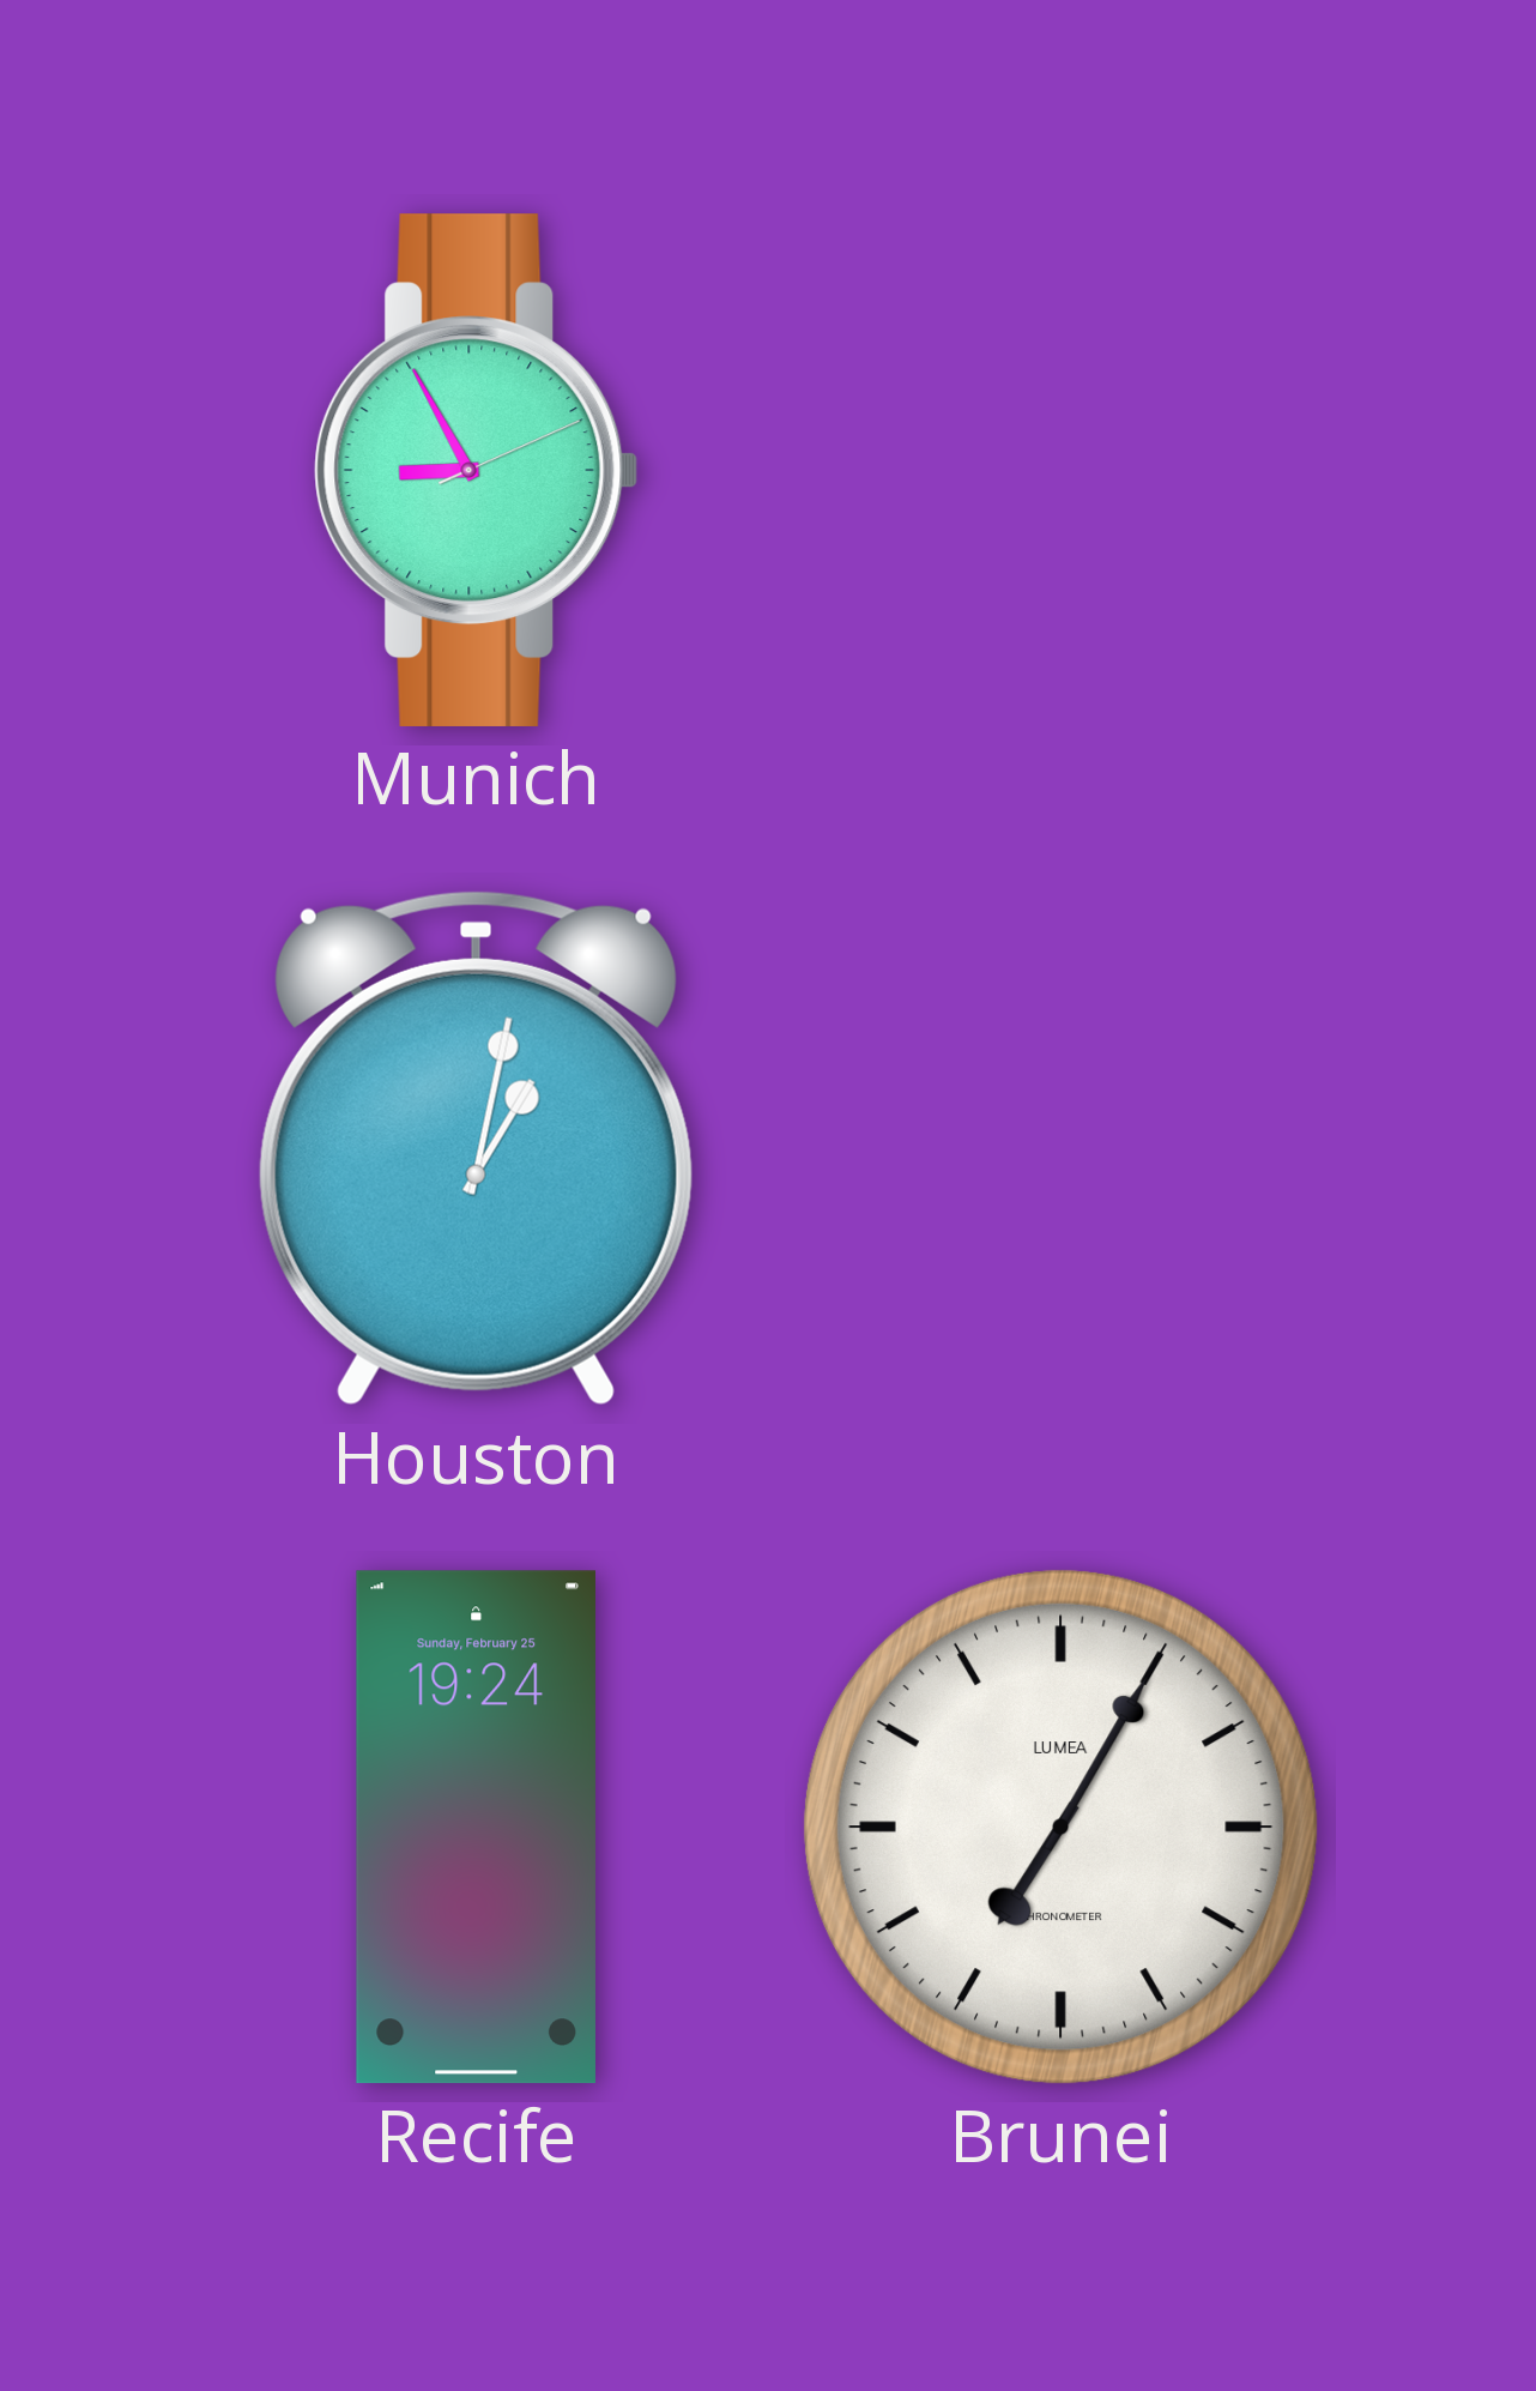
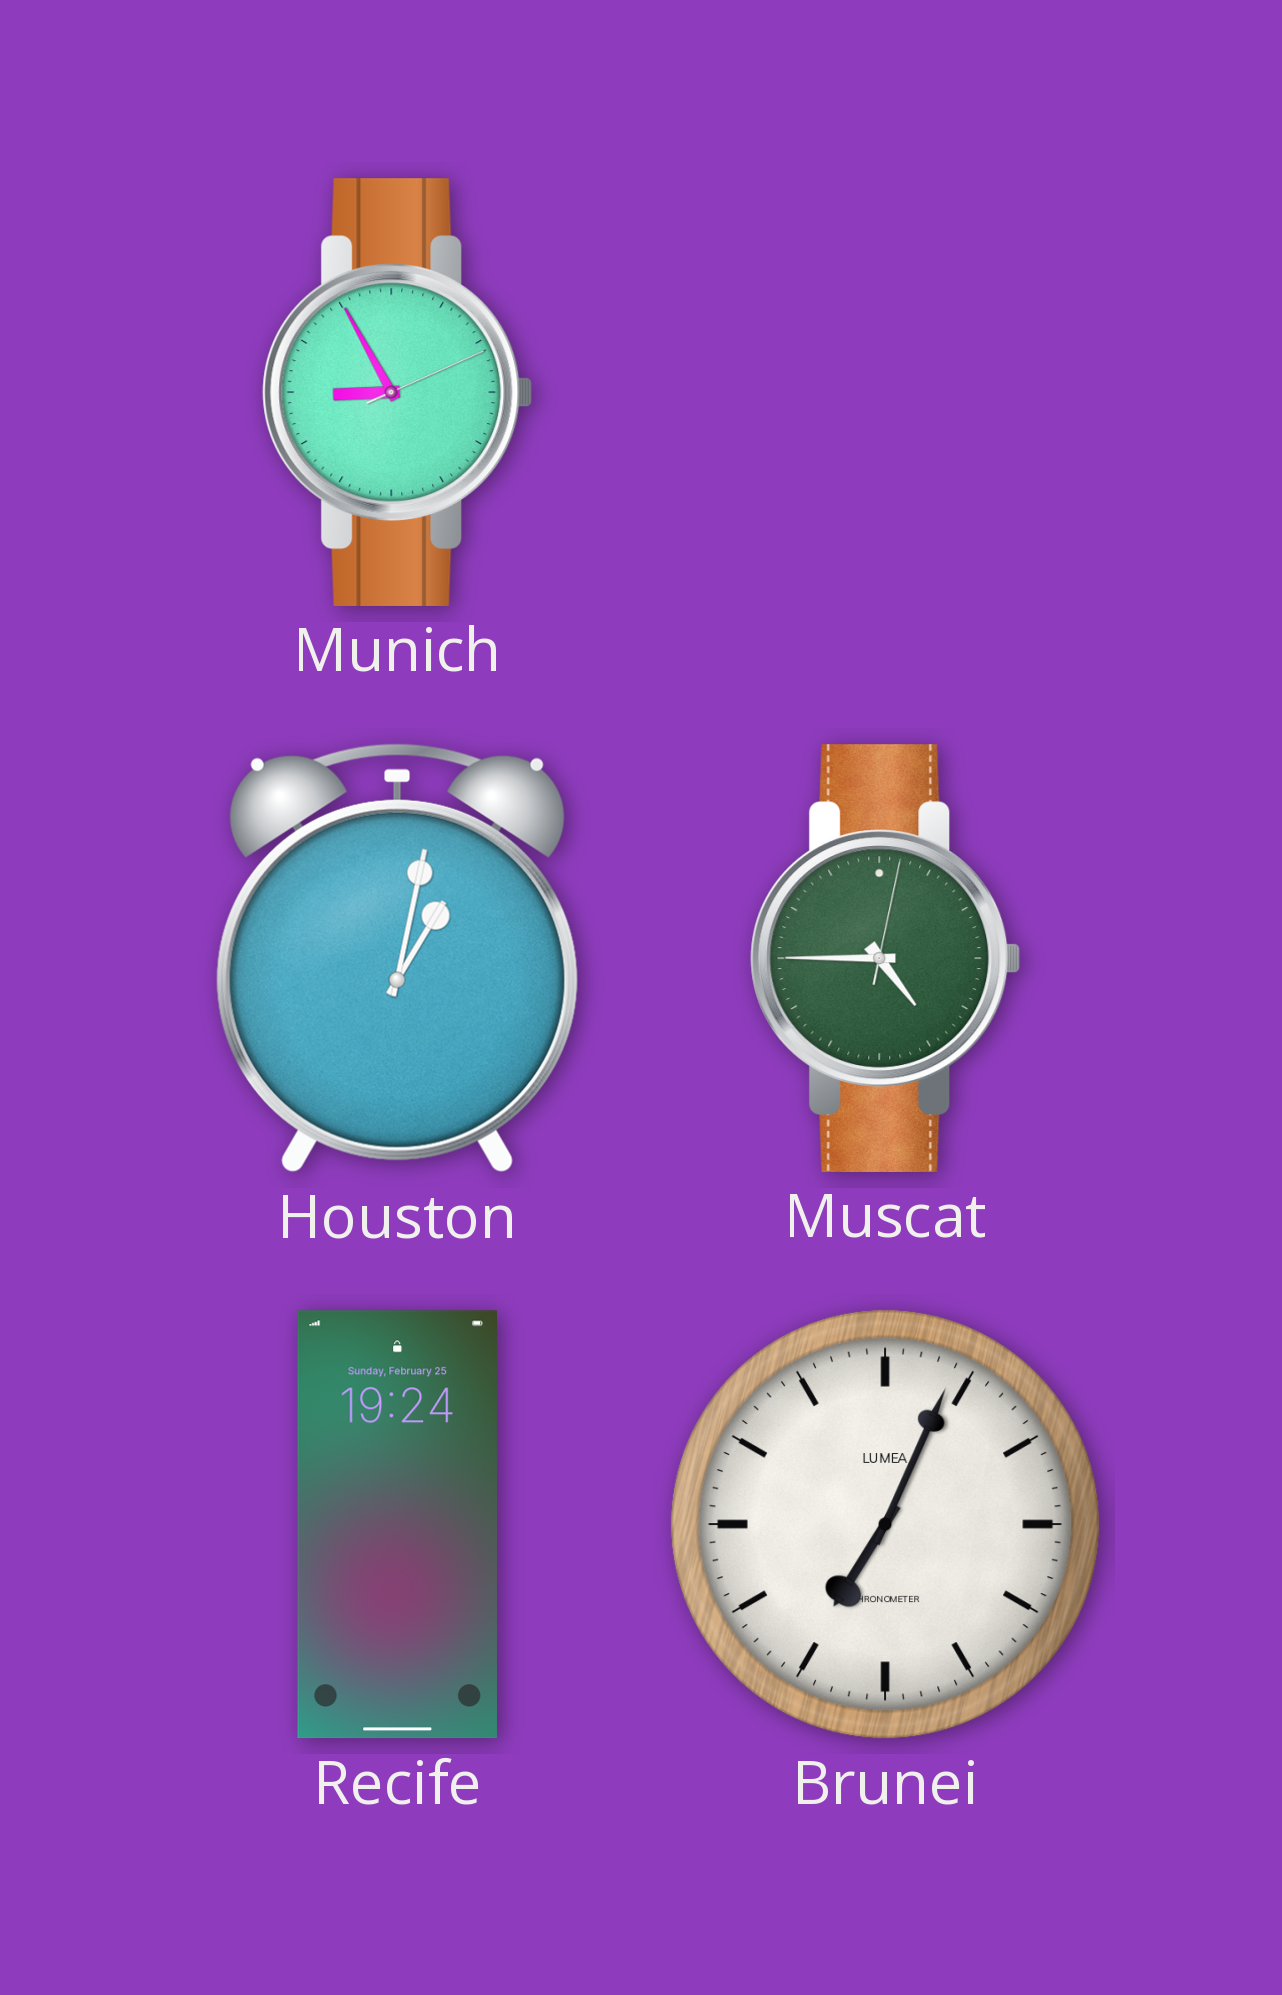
Muscat: none -> 4:45 (886, 958)
Brunei: 7:05 -> 7:04 (885, 1524)
